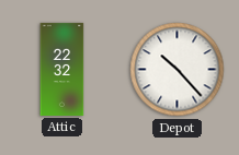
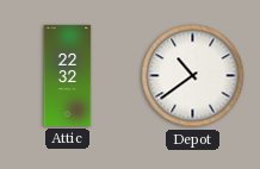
Depot: 10:23 -> 10:39 (193, 76)
